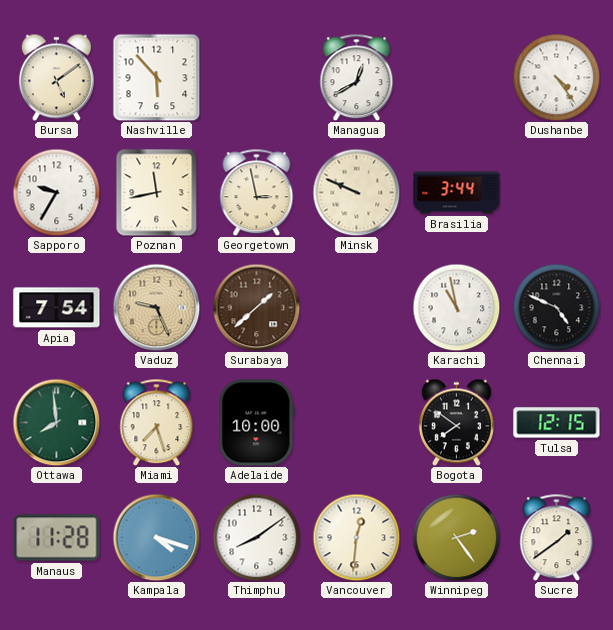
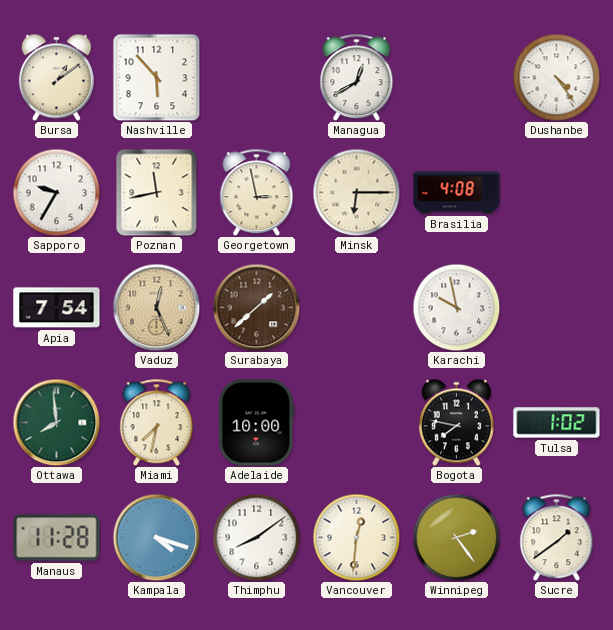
Bursa: 5:09 -> 1:09 (56, 77)
Minsk: 9:49 -> 6:15 (356, 192)
Brasilia: 3:44 -> 4:08 (457, 193)
Vaduz: 9:26 -> 12:26 (156, 307)
Karachi: 10:58 -> 9:58 (456, 307)
Chennai: 4:49 -> none (556, 307)
Miami: 7:27 -> 7:32 (157, 422)
Bogota: 7:51 -> 7:47 (456, 422)
Tulsa: 12:15 -> 1:02 (557, 423)
